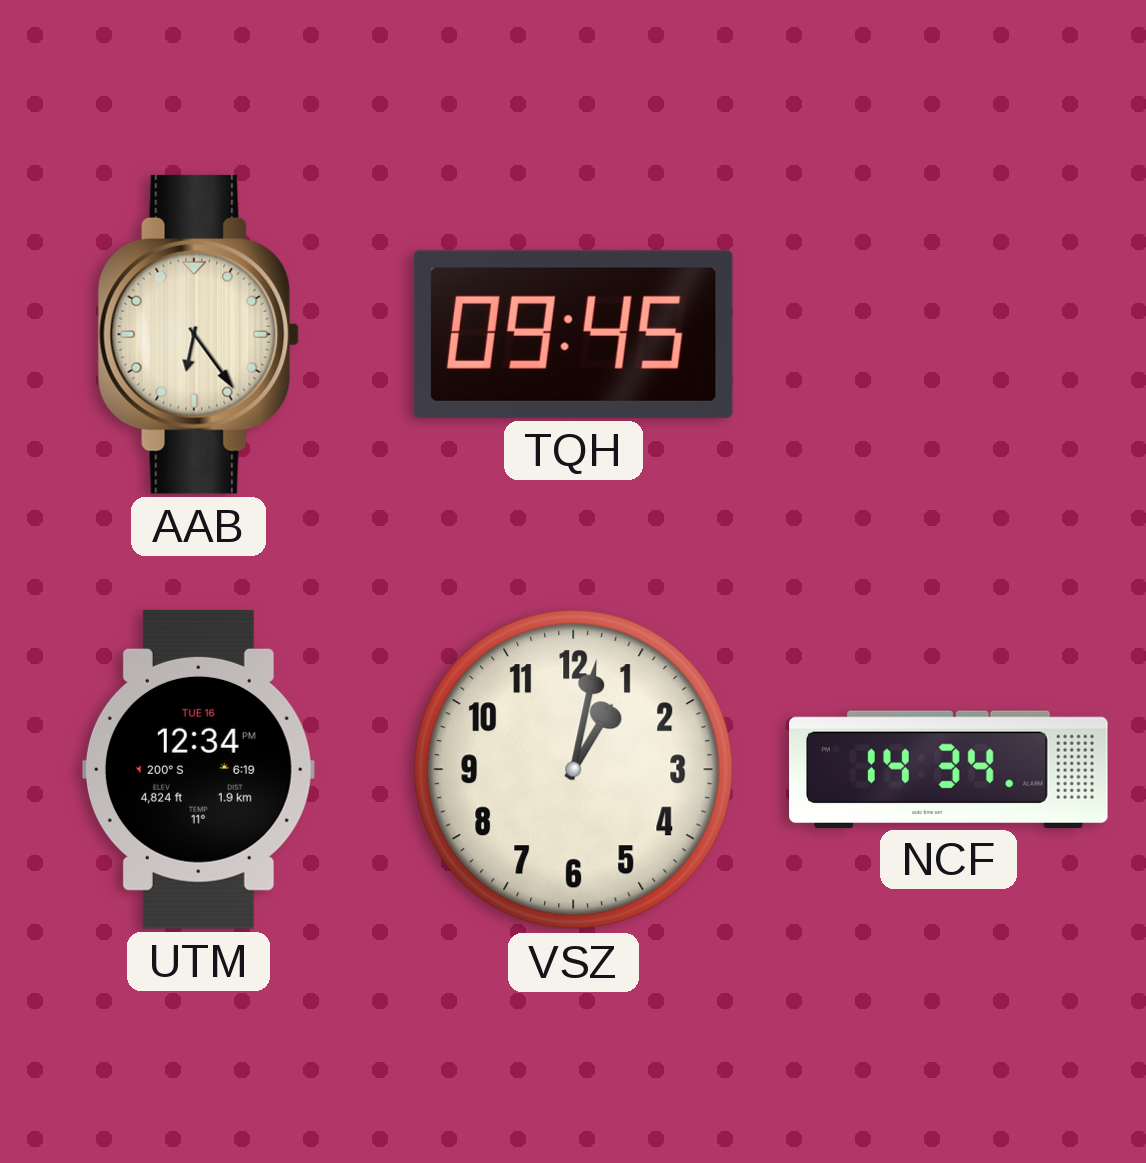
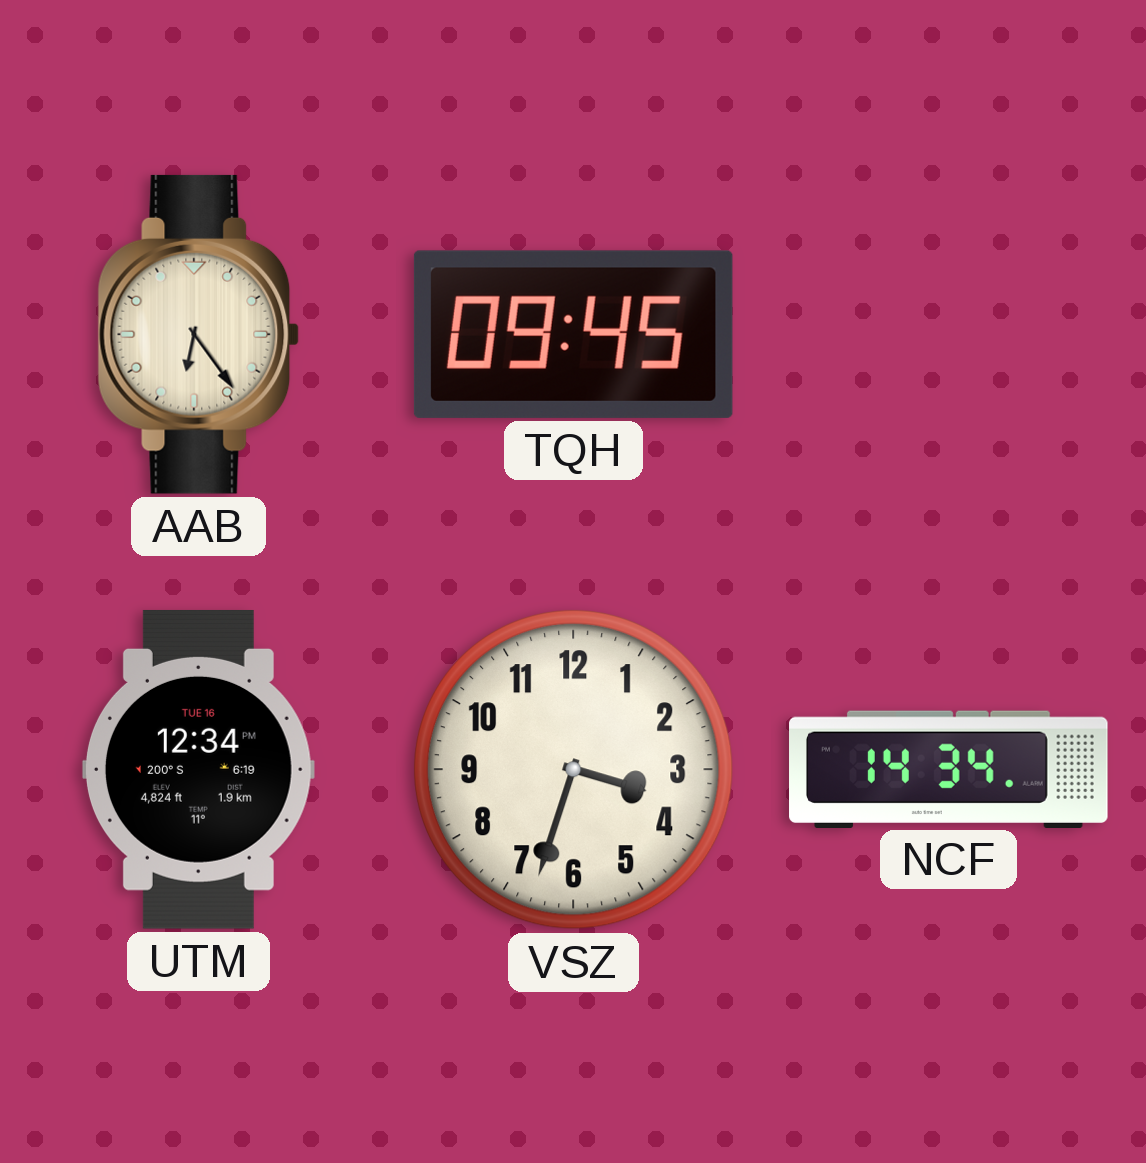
VSZ: 1:02 -> 3:33 (574, 770)
